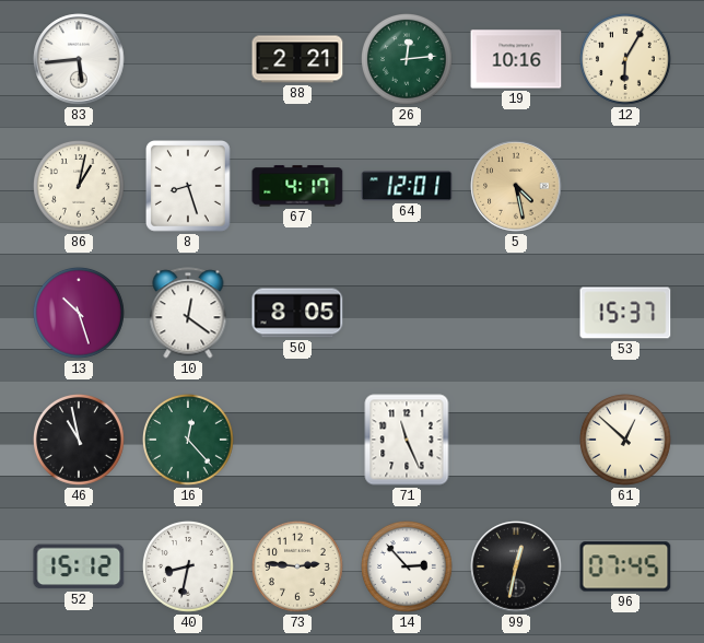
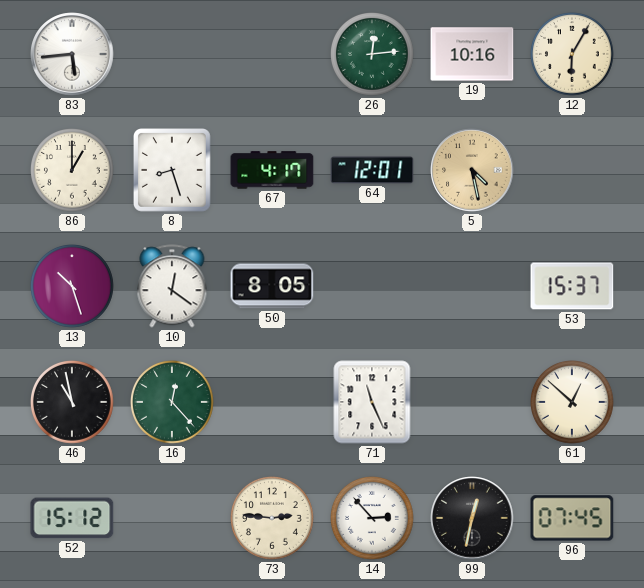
88: 2:21 -> none (297, 59)
86: 1:02 -> 1:00 (73, 171)
40: 8:32 -> none (189, 568)
